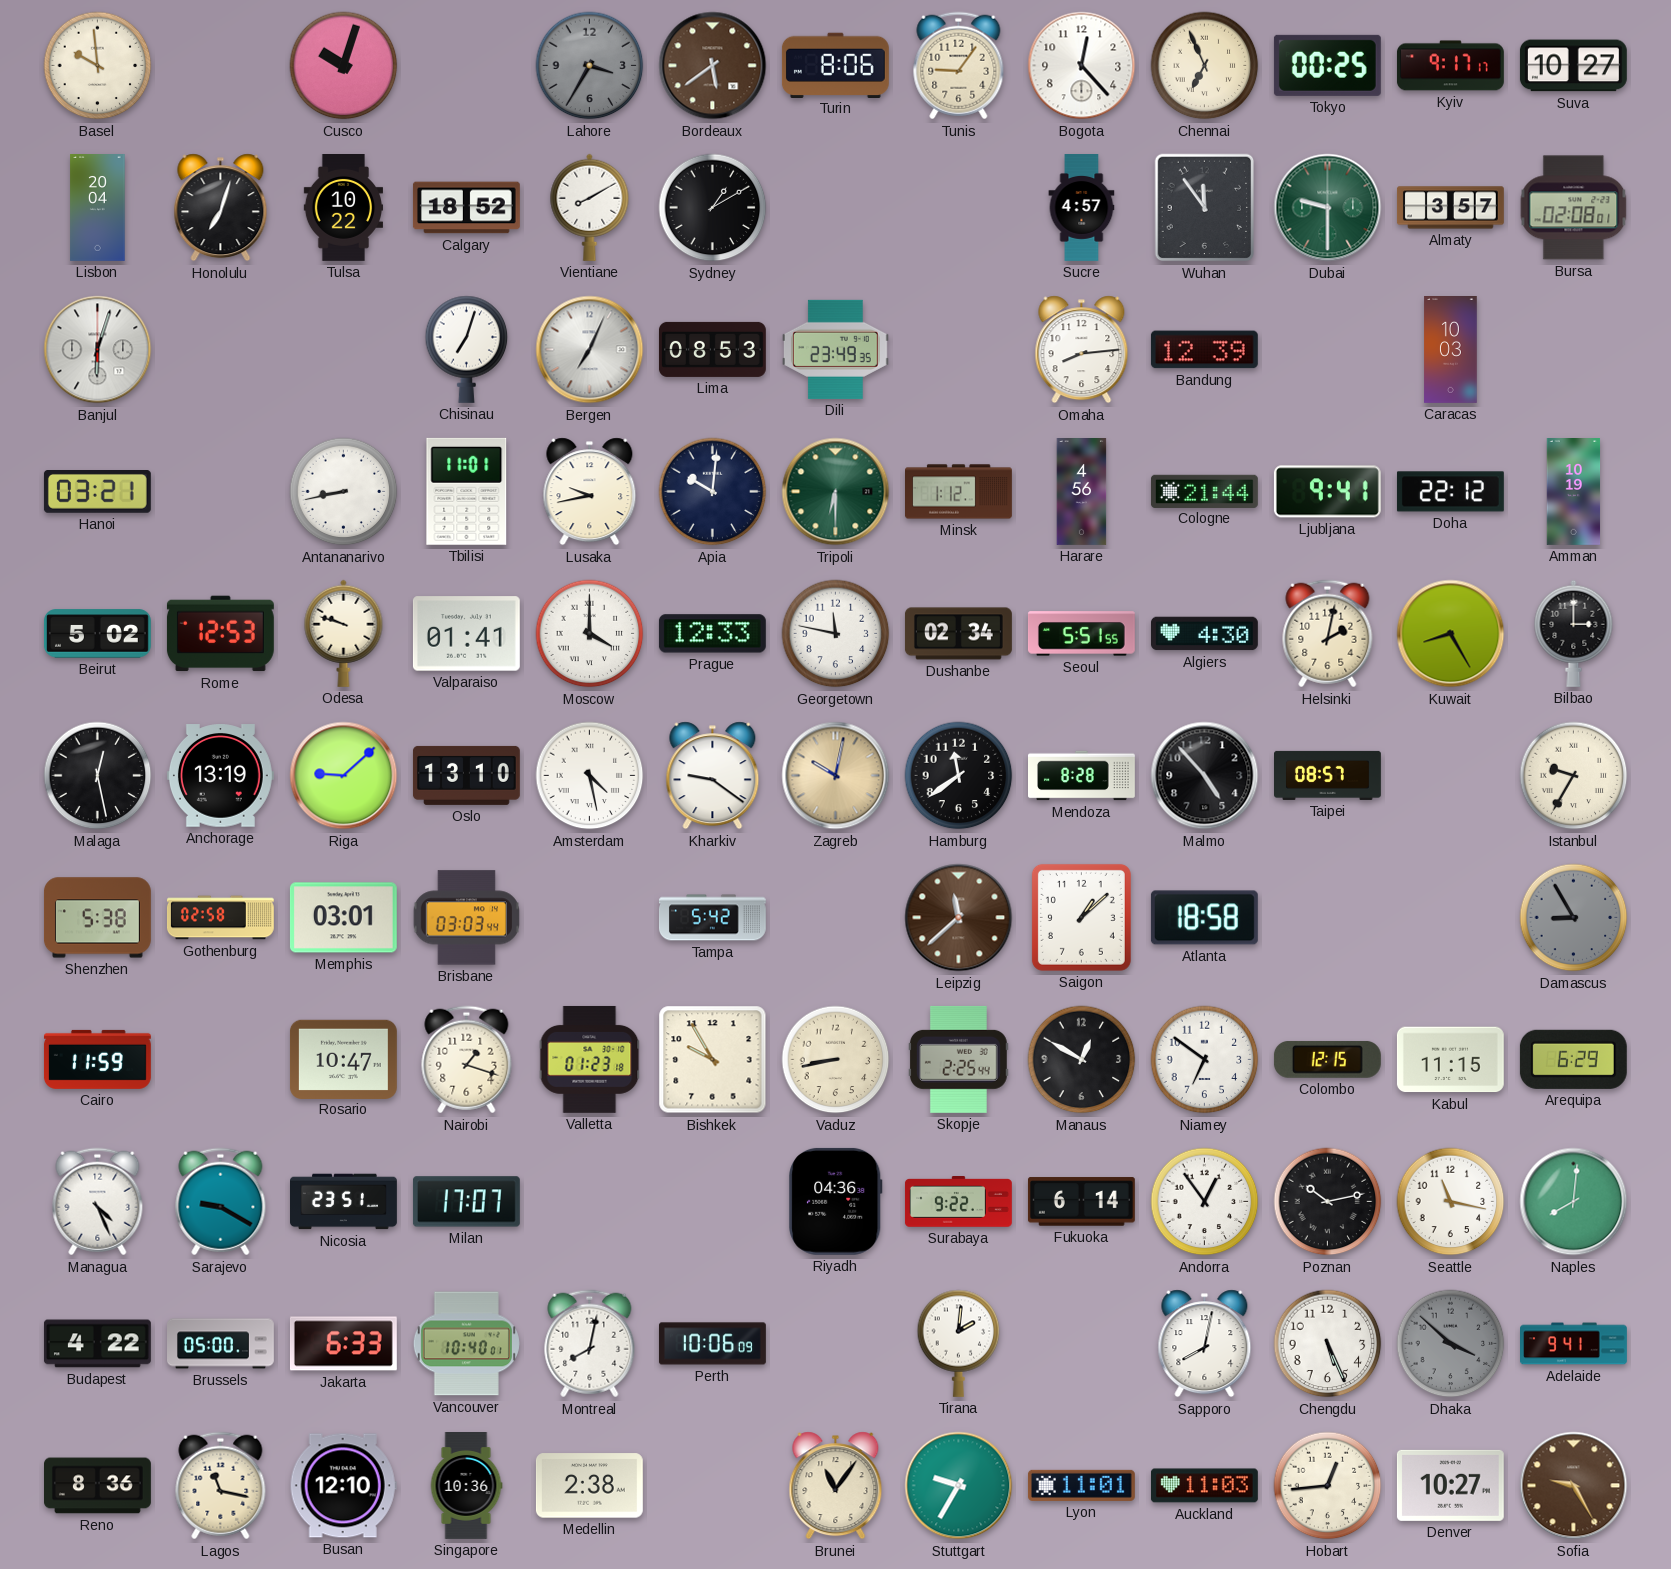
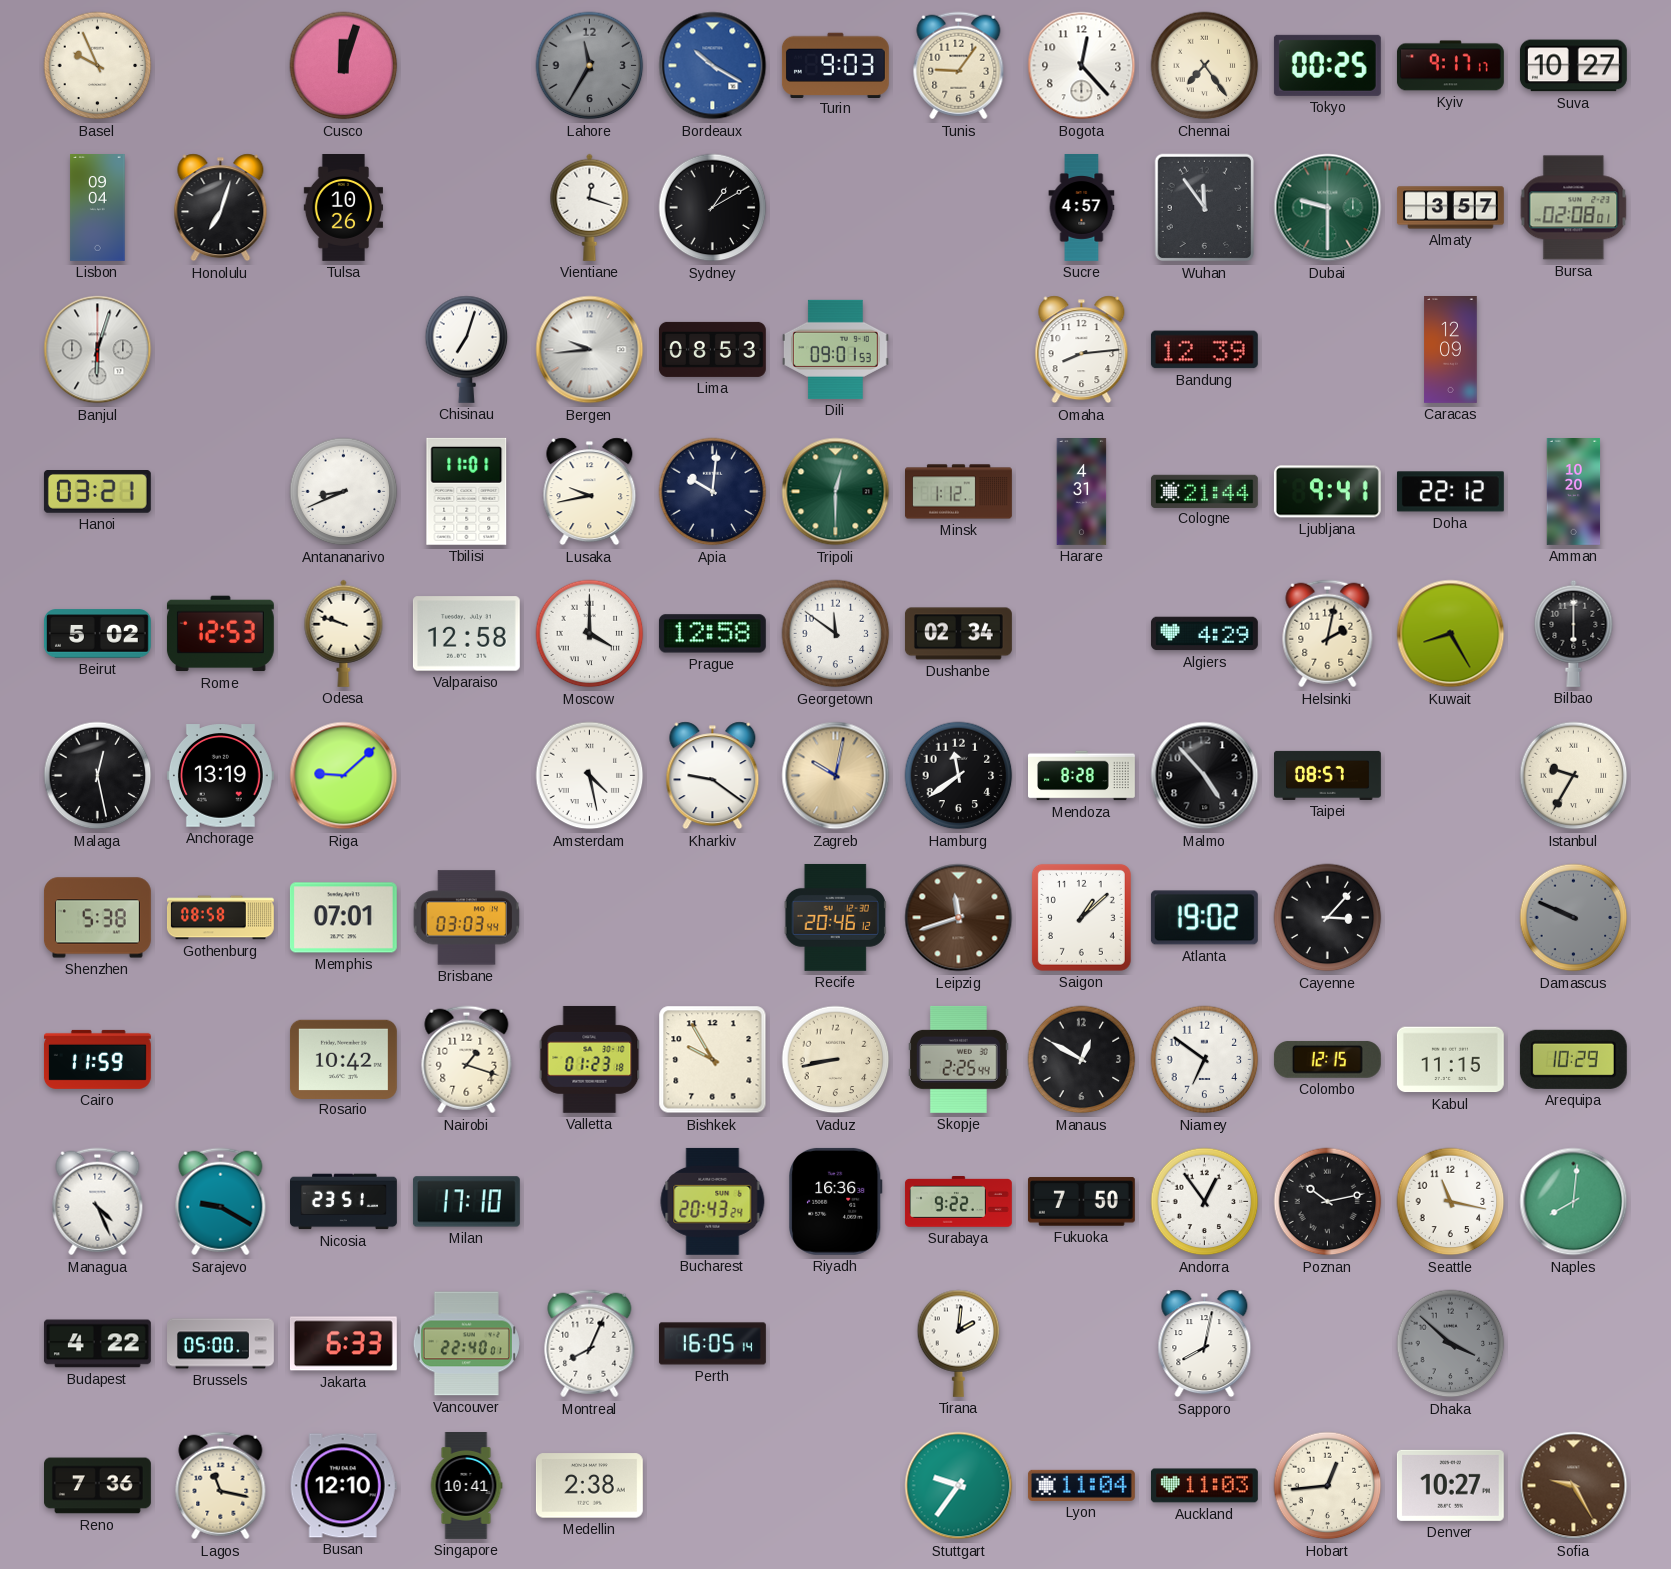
Basel: 9:59 -> 9:56 (98, 66)
Cusco: 10:03 -> 12:03 (344, 66)
Lahore: 3:35 -> 11:35 (590, 66)
Bordeaux: 5:39 -> 10:20 (713, 66)
Bordeaux dial: brown -> blue (713, 66)
Turin: 8:06 -> 9:03 (835, 65)
Chennai: 6:56 -> 7:24 (1205, 66)
Lisbon: 20:04 -> 09:04 (98, 208)
Tulsa: 10:22 -> 10:26 (343, 208)
Calgary: 18:52 -> none (466, 208)
Vientiane: 8:10 -> 12:18 (590, 207)
Bergen: 7:04 -> 9:44 (590, 350)
Dili: 23:49 -> 09:01 (835, 349)
Caracas: 10:03 -> 12:09 (1451, 350)
Antananarivo: 8:43 -> 8:41 (344, 492)
Tripoli: 6:30 -> 12:30 (836, 492)
Harare: 4:56 -> 4:31 (1082, 492)
Amman: 10:19 -> 10:20 (1574, 492)
Valparaiso: 01:41 -> 12:58 (466, 634)
Prague: 12:33 -> 12:58 (712, 634)
Georgetown: 11:47 -> 11:51 (836, 634)
Seoul: 5:51 -> none (1081, 634)
Algiers: 4:30 -> 4:29 (1204, 634)
Bilbao: 3:00 -> 6:00 (1574, 633)
Oslo: 13:10 -> none (466, 775)
Gothenburg: 02:58 -> 08:58 (220, 918)
Memphis: 03:01 -> 07:01 (343, 918)
Tampa: 5:42 -> none (712, 918)
Recife: none -> 20:46 (835, 917)
Leipzig: 11:38 -> 11:42 (959, 918)
Atlanta: 18:58 -> 19:02 (1204, 918)
Cayenne: none -> 3:07 (1328, 918)
Damascus: 8:55 -> 9:49 (1574, 918)
Rosario: 10:47 -> 10:42 (343, 1059)
Arequipa: 6:29 -> 10:29 (1573, 1059)
Milan: 17:07 -> 17:10 (466, 1202)
Bucharest: none -> 20:43 (713, 1201)
Riyadh: 04:36 -> 16:36 (836, 1201)
Fukuoka: 6:14 -> 7:50 (1081, 1202)
Vancouver: 10:40 -> 22:40 (466, 1344)
Montreal: 8:02 -> 8:04 (590, 1344)
Perth: 10:06 -> 16:05 (713, 1344)
Chengdu: 5:26 -> none (1328, 1344)
Adelaide: 9:41 -> none (1574, 1344)
Reno: 8:36 -> 7:36 (98, 1486)
Singapore: 10:36 -> 10:41 (466, 1486)
Brunei: 11:06 -> none (836, 1486)
Stuttgart: 9:35 -> 9:36 (959, 1486)
Lyon: 11:01 -> 11:04 (1081, 1485)
